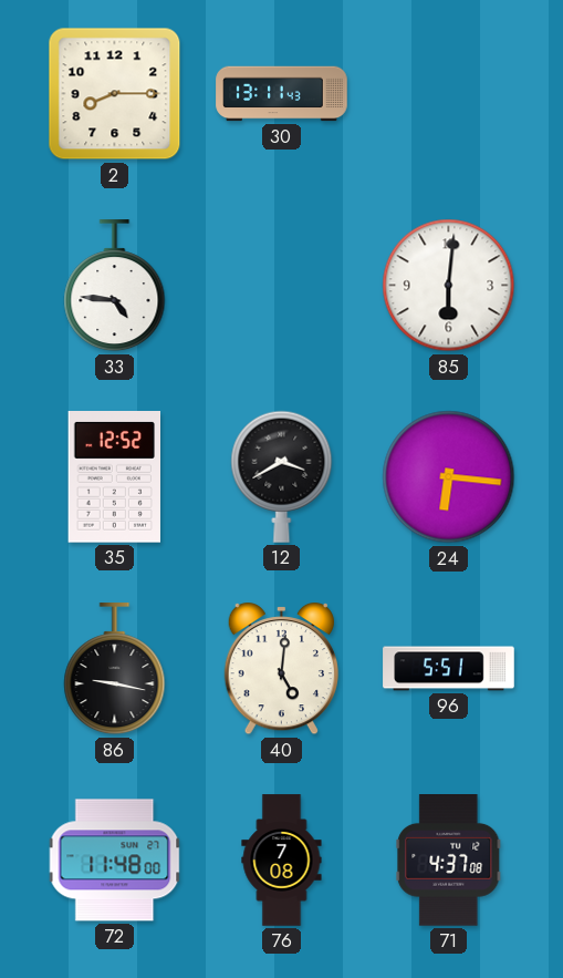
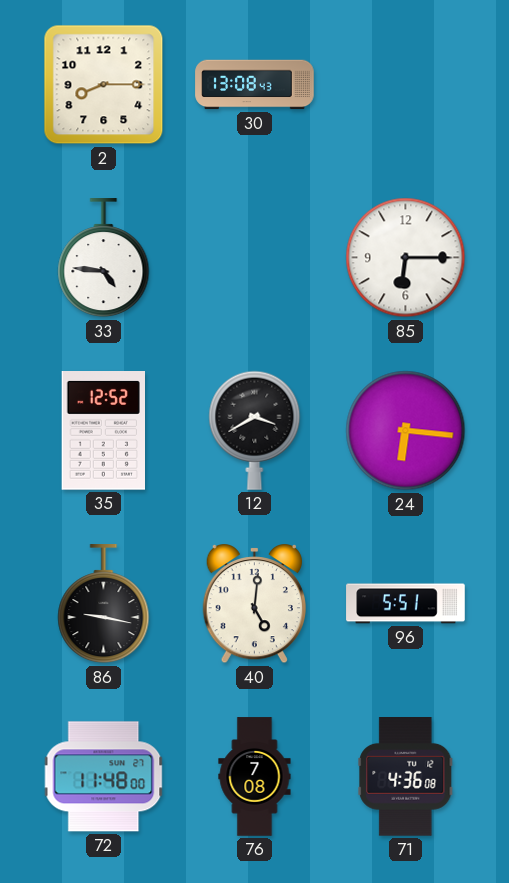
30: 13:11 -> 13:08 (255, 85)
85: 6:01 -> 6:15 (406, 258)
71: 4:37 -> 4:36 (406, 777)
